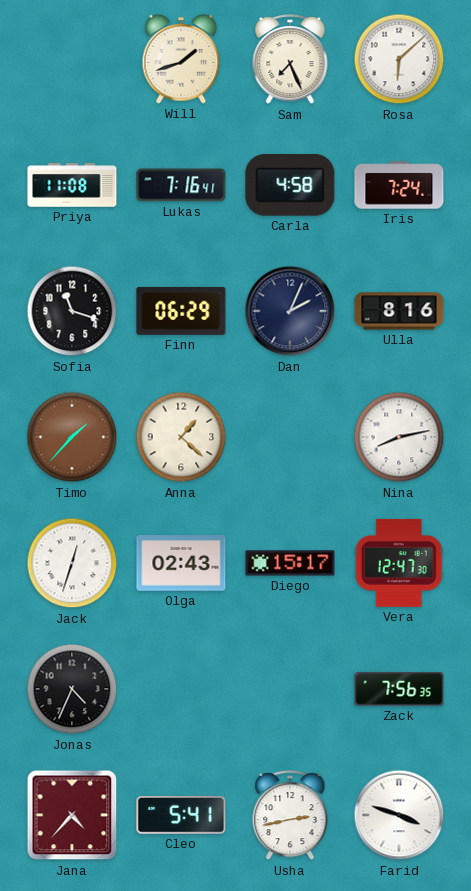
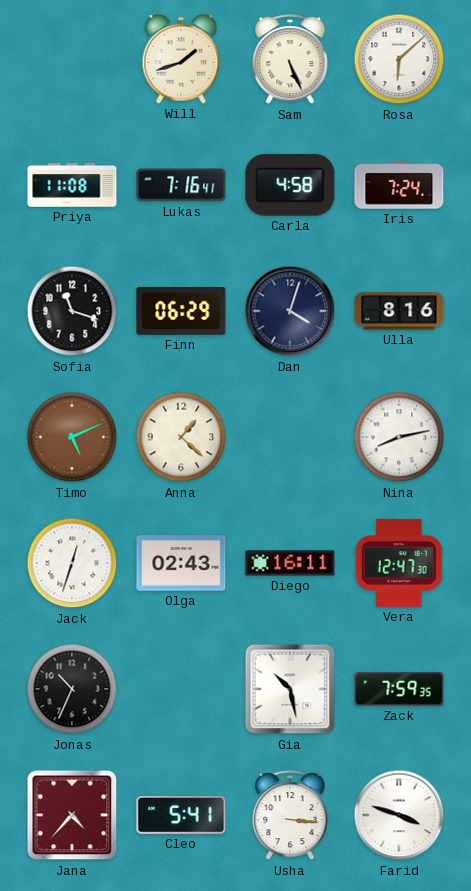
Sam: 7:26 -> 5:26 (290, 60)
Dan: 2:04 -> 4:03 (290, 311)
Timo: 1:37 -> 5:11 (72, 437)
Diego: 15:17 -> 16:11 (290, 563)
Jonas: 4:34 -> 10:34 (72, 689)
Gia: none -> 10:28 (290, 689)
Zack: 7:56 -> 7:59 (399, 689)
Usha: 2:43 -> 3:16 (290, 816)
